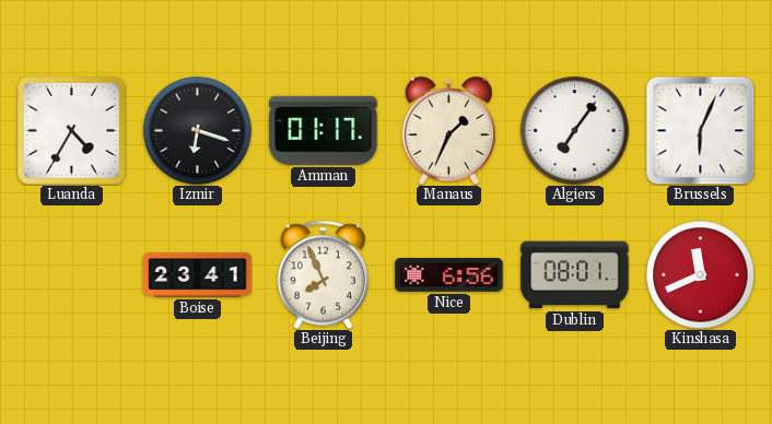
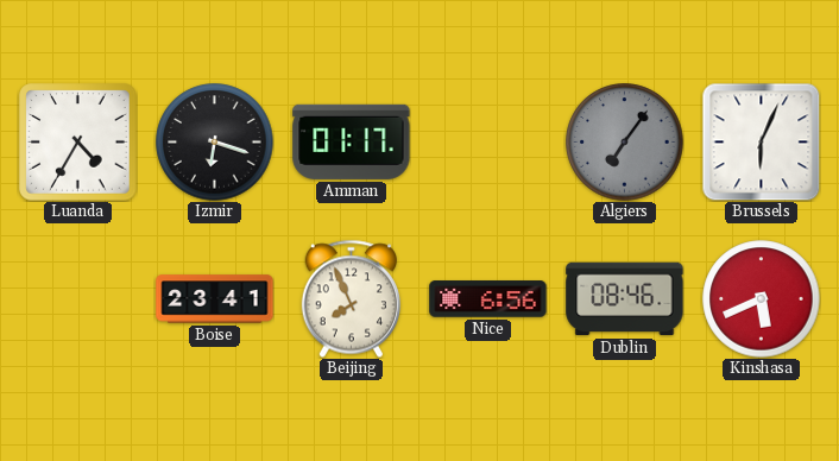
Manaus: 1:34 -> none (448, 131)
Algiers dial: white -> grey (625, 143)
Dublin: 08:01 -> 08:46 (625, 299)
Kinshasa: 11:41 -> 5:41 (762, 299)
